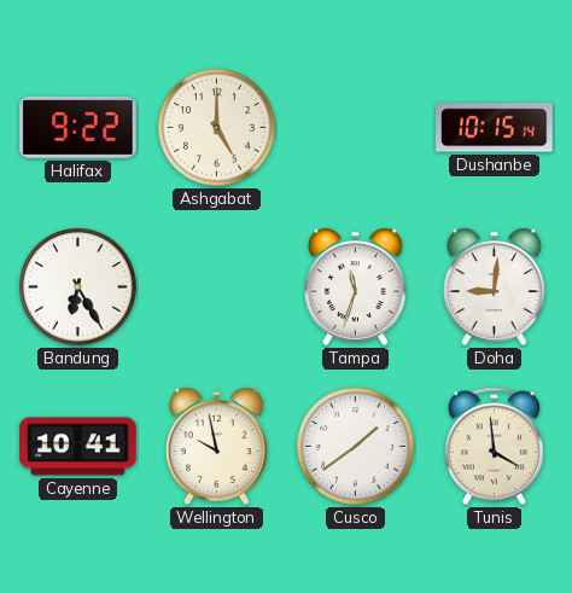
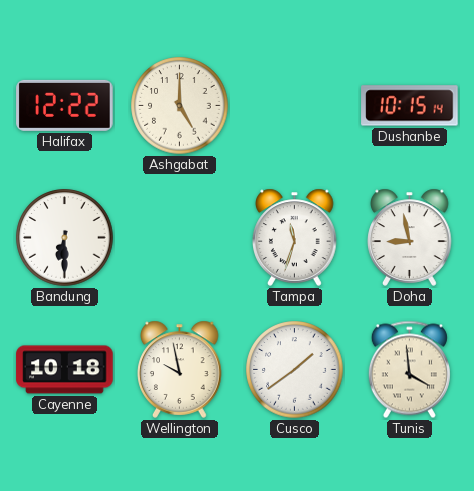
Halifax: 9:22 -> 12:22 (65, 105)
Bandung: 6:25 -> 6:30 (65, 238)
Doha: 9:01 -> 8:58 (410, 237)
Cayenne: 10:41 -> 10:18 (65, 370)
